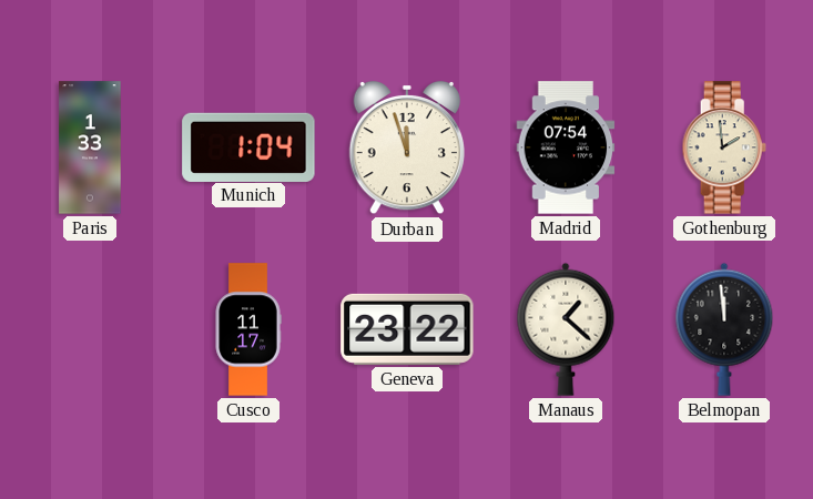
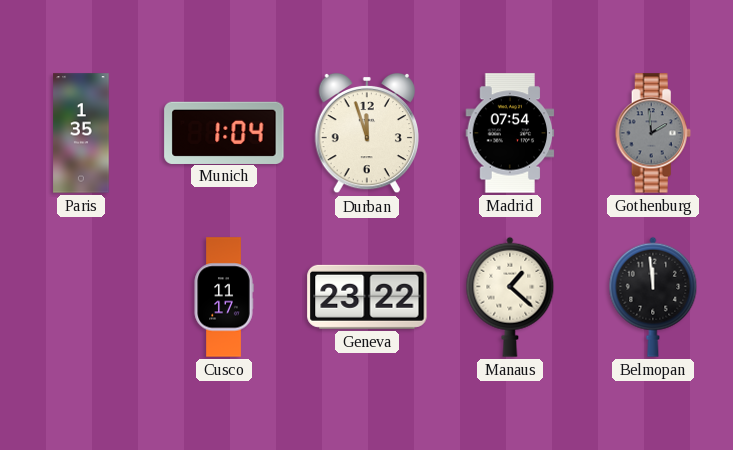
Paris: 1:33 -> 1:35 (81, 133)
Gothenburg dial: cream -> grey (653, 133)
